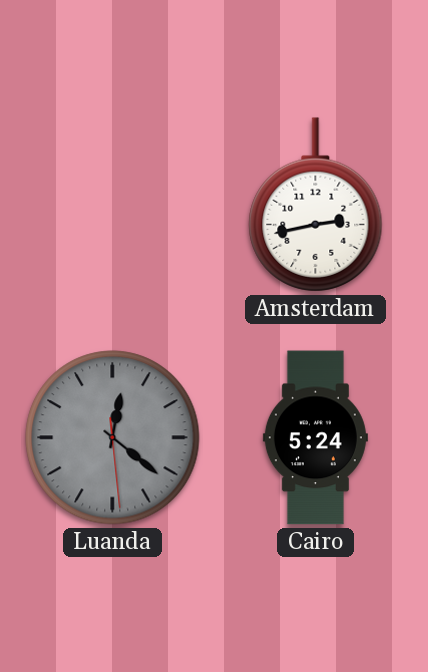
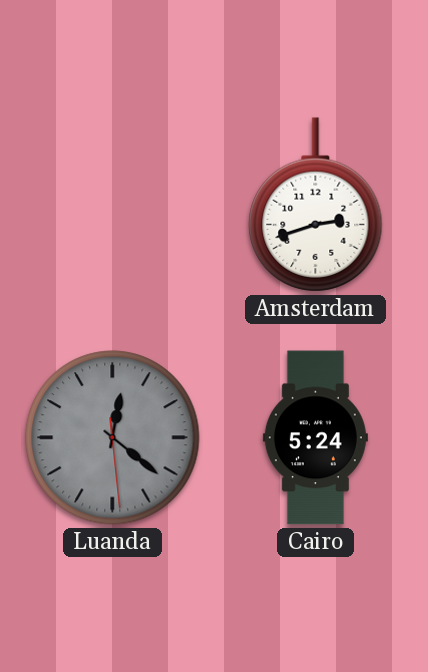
Amsterdam: 2:43 -> 2:42 (316, 205)
